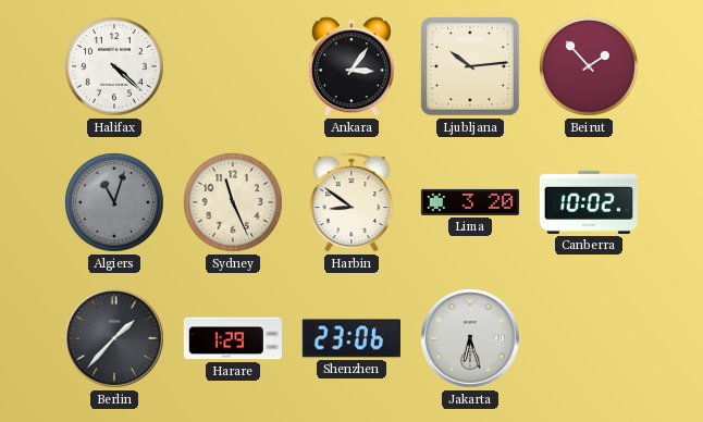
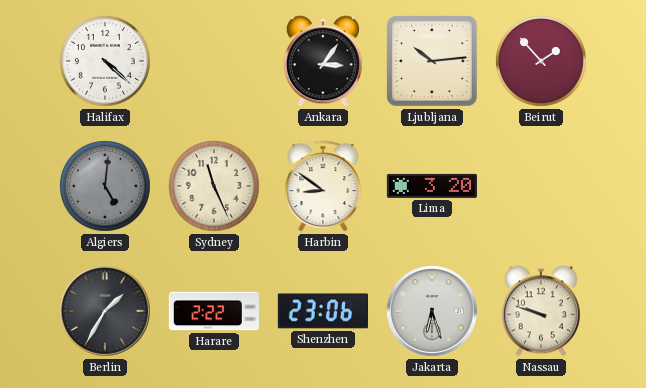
Algiers: 11:03 -> 5:01 (105, 186)
Canberra: 10:02 -> none (589, 202)
Berlin: 1:37 -> 1:35 (106, 312)
Harare: 1:29 -> 2:22 (213, 311)
Nassau: none -> 9:48 (541, 311)
